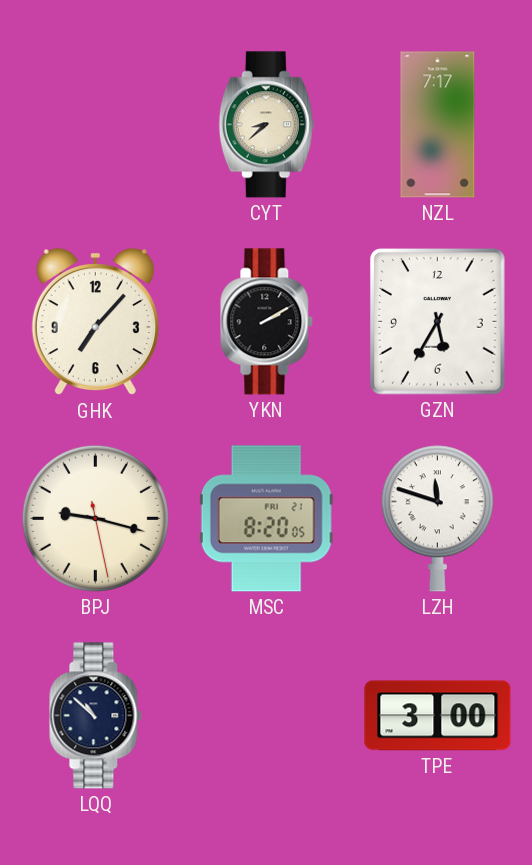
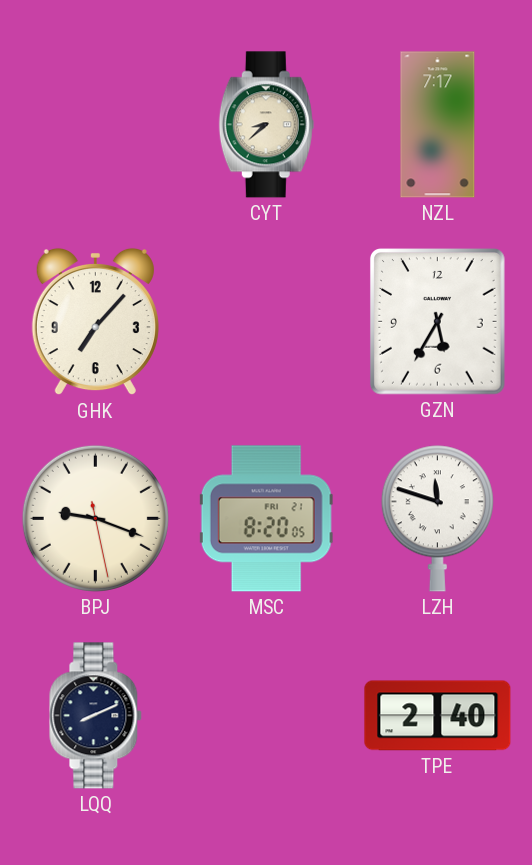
YKN: 2:10 -> none (267, 322)
BPJ: 9:17 -> 9:18 (95, 518)
LQQ: 10:52 -> 8:11 (96, 716)
TPE: 3:00 -> 2:40 (438, 716)
